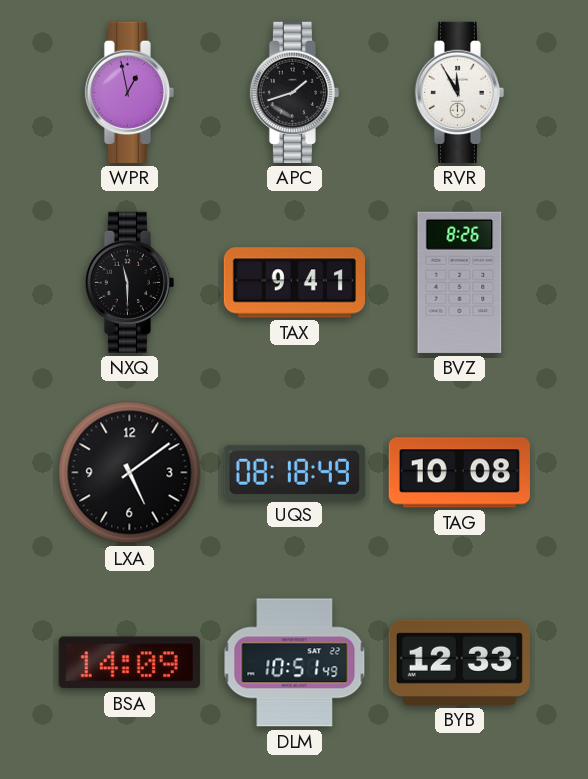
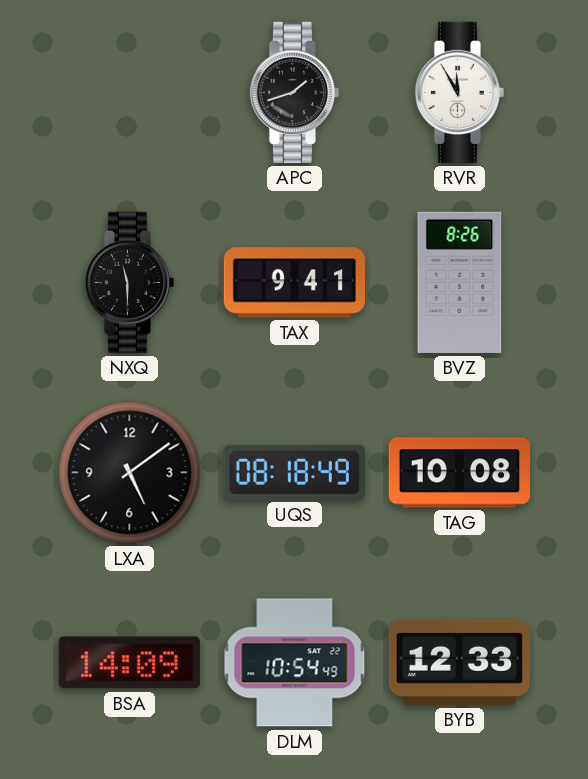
WPR: 12:58 -> none (129, 92)
DLM: 10:51 -> 10:54 (295, 663)
